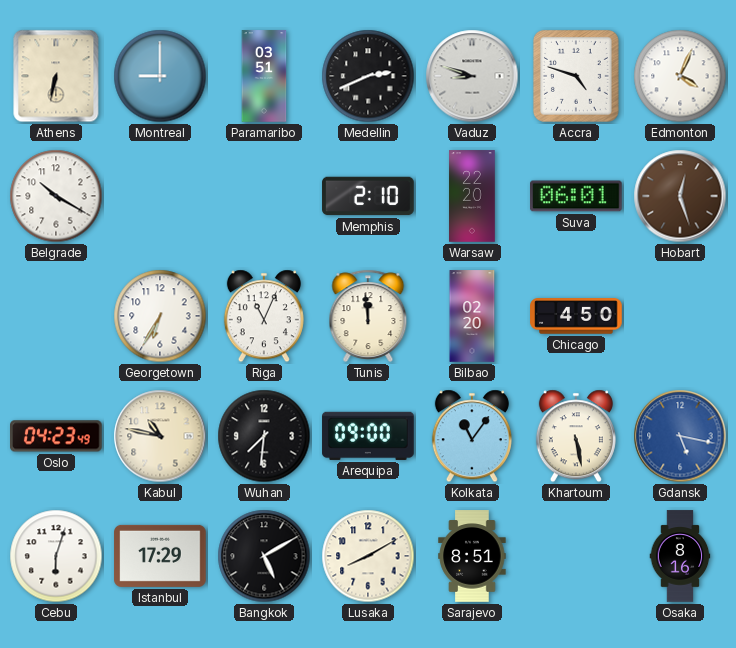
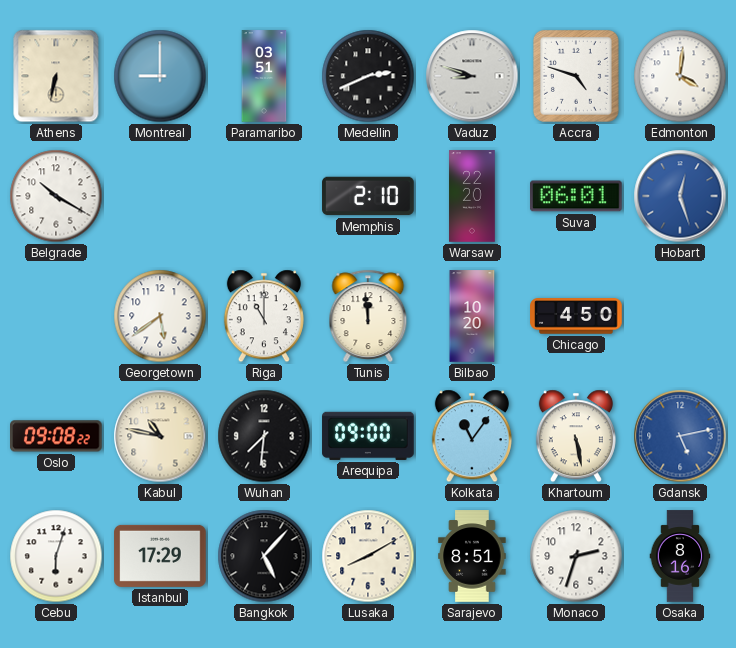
Edmonton: 4:04 -> 4:01 (680, 76)
Hobart dial: brown -> blue (680, 196)
Georgetown: 6:35 -> 5:39 (160, 316)
Riga: 11:04 -> 11:00 (264, 316)
Bilbao: 02:20 -> 10:20 (472, 316)
Oslo: 04:23 -> 09:08 (57, 436)
Gdansk: 5:17 -> 5:13 (680, 436)
Bangkok: 5:10 -> 5:07 (264, 556)
Monaco: none -> 2:33 (576, 556)
